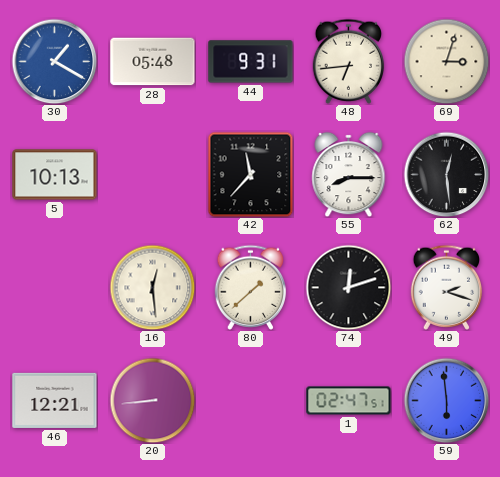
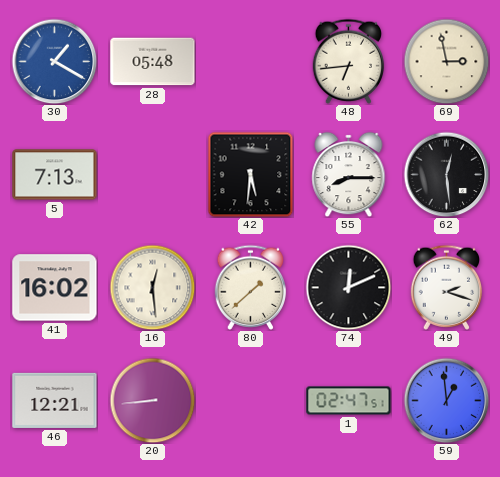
44: 9:31 -> none (251, 62)
69: 3:03 -> 2:58 (446, 61)
5: 10:13 -> 7:13 (55, 175)
42: 11:37 -> 5:31 (250, 174)
41: none -> 16:02 (55, 288)
74: 12:12 -> 12:11 (348, 287)
59: 5:59 -> 12:59 (446, 400)
